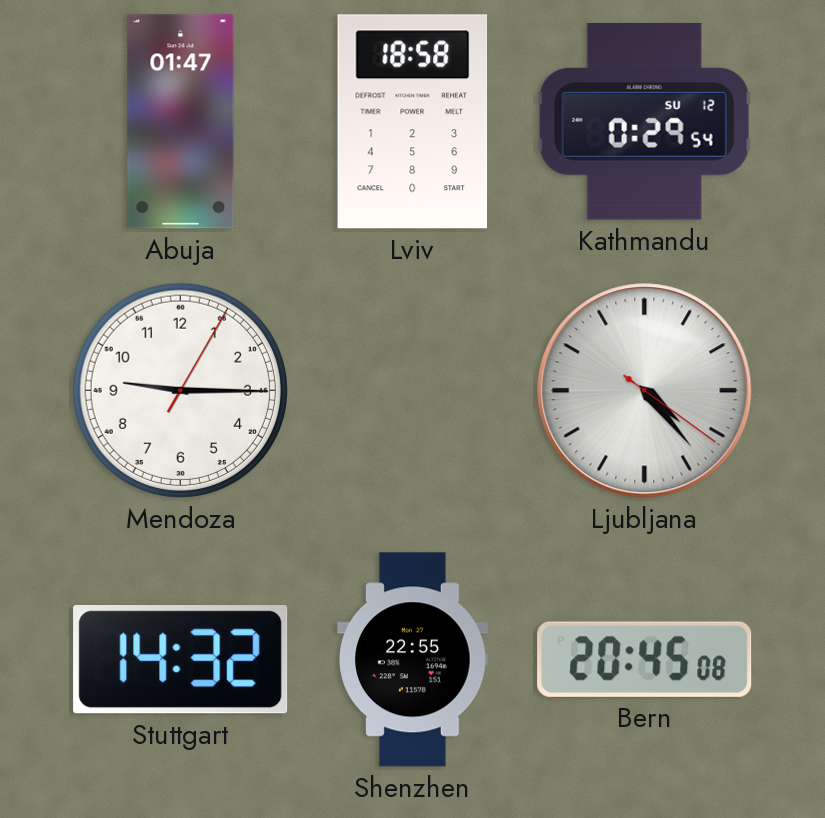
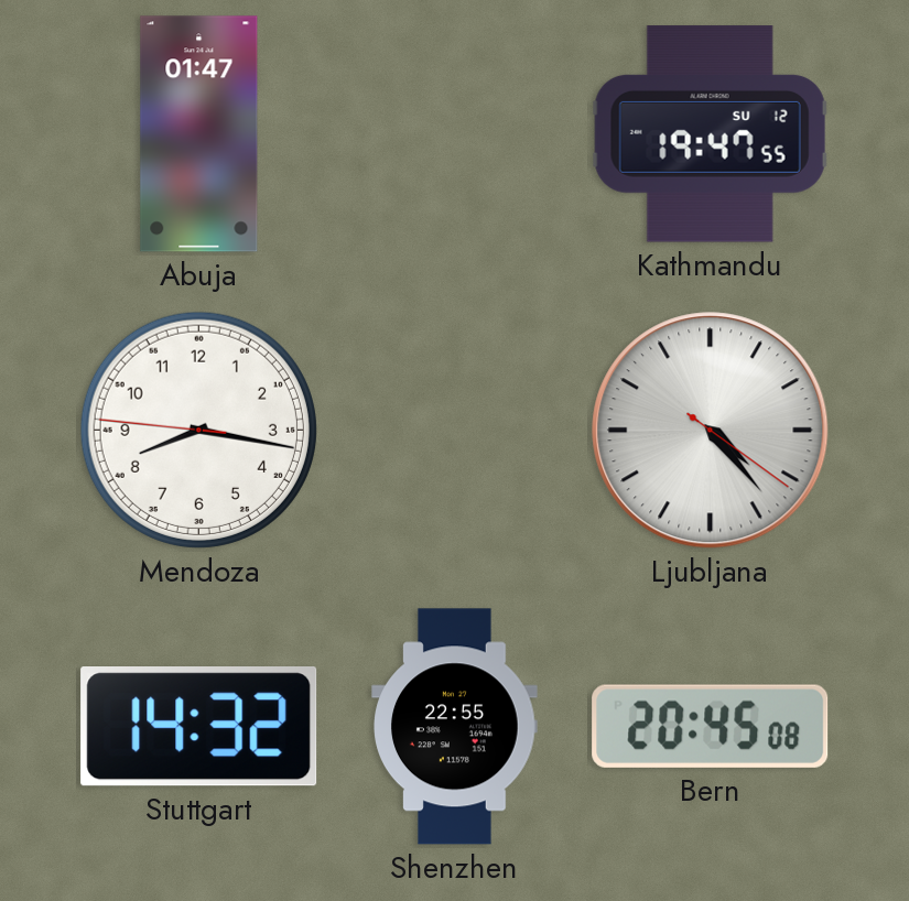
Lviv: 18:58 -> none (413, 122)
Kathmandu: 0:29 -> 19:47 (710, 134)
Mendoza: 9:15 -> 8:16 (198, 430)
